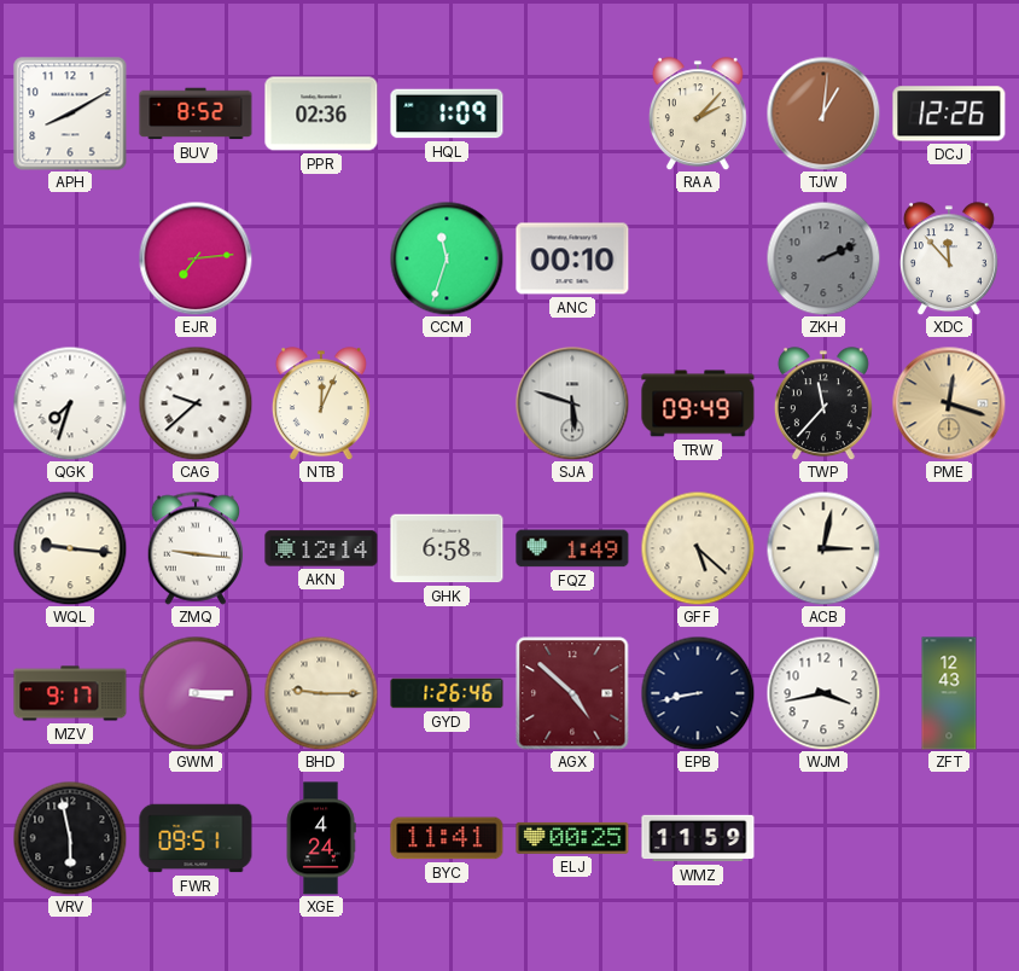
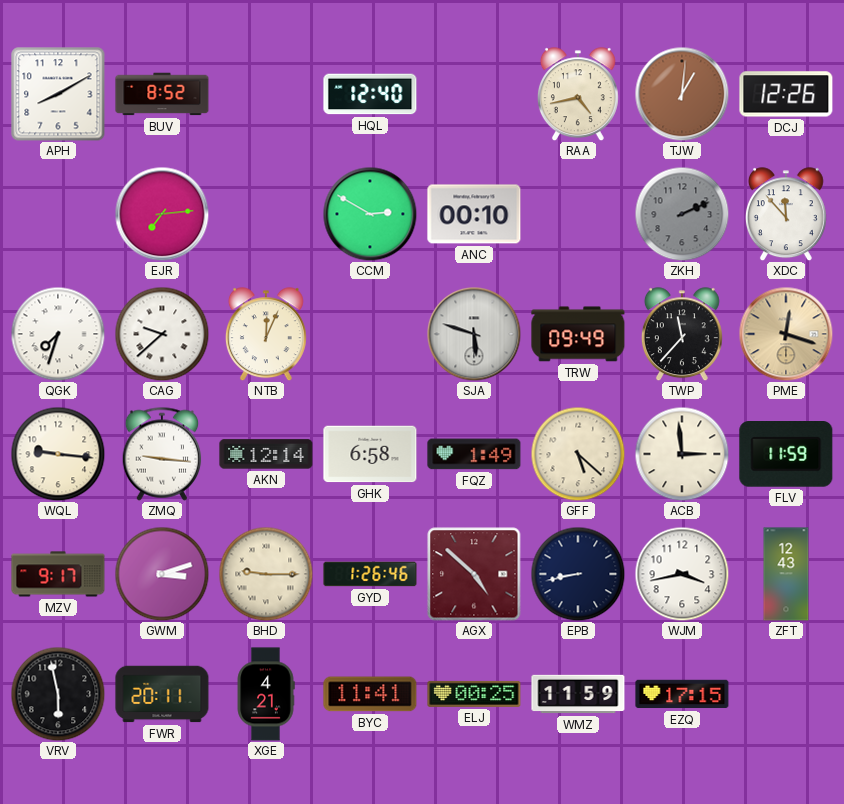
PPR: 02:36 -> none (321, 114)
HQL: 1:09 -> 12:40 (370, 94)
RAA: 2:07 -> 4:43 (578, 94)
CCM: 11:33 -> 2:50 (370, 214)
ACB: 3:02 -> 2:59 (682, 454)
FLV: none -> 11:59 (786, 455)
GWM: 3:15 -> 3:12 (162, 574)
FWR: 09:51 -> 20:11 (162, 694)
XGE: 4:24 -> 4:21 (266, 694)
EZQ: none -> 17:15 (682, 694)
